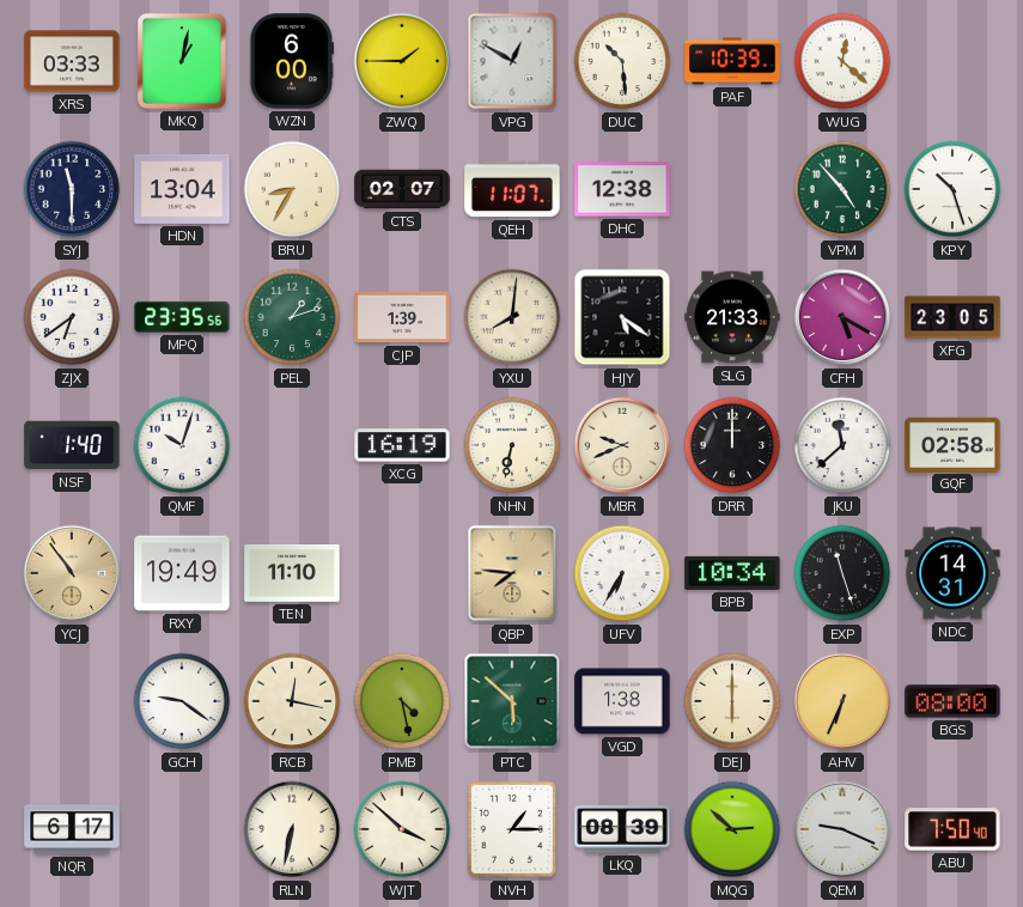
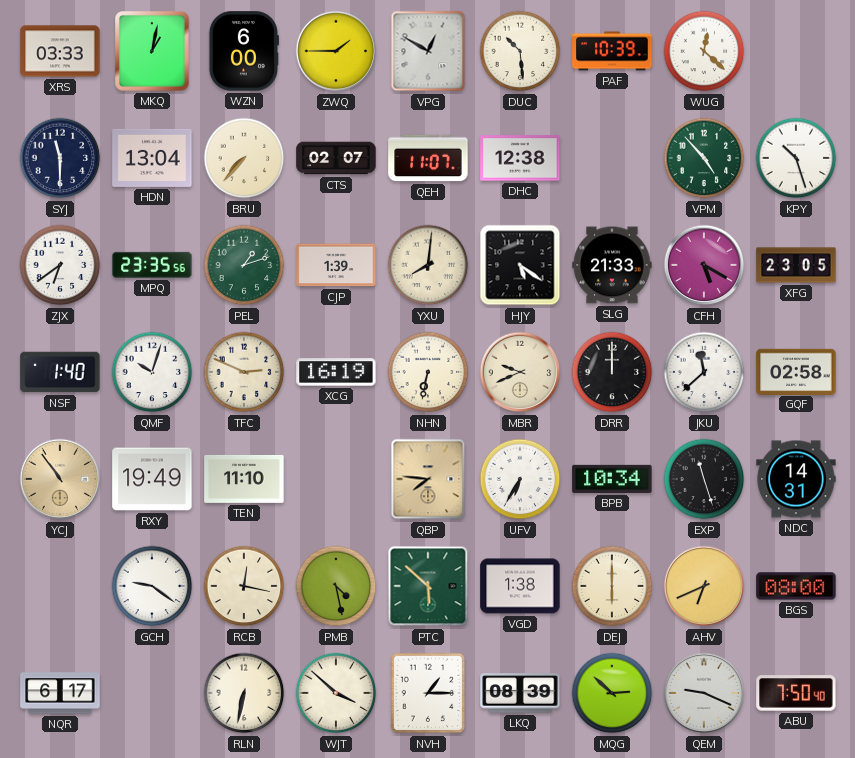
BRU: 8:35 -> 7:37 (244, 158)
TFC: none -> 2:49 (244, 372)
AHV: 6:34 -> 6:41 (704, 586)
